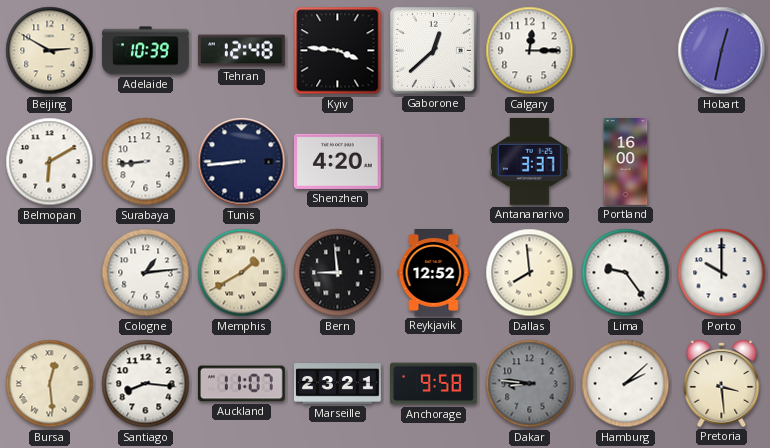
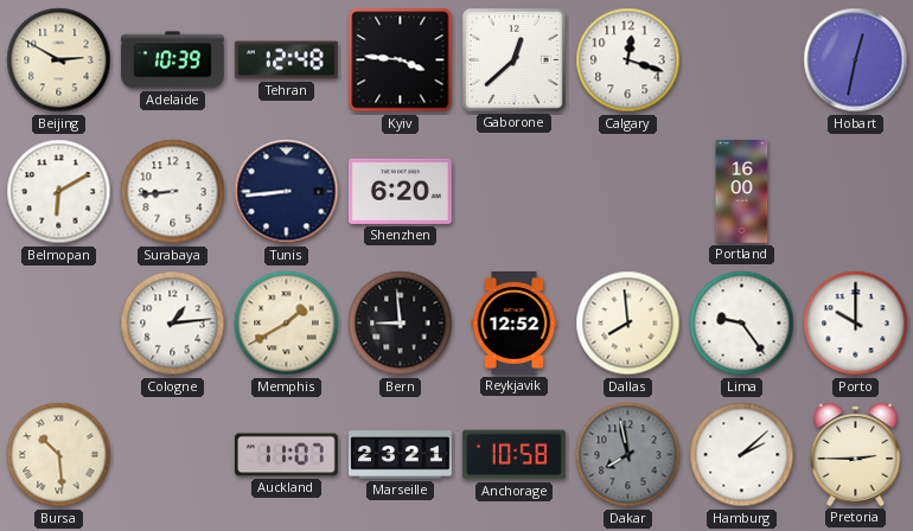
Calgary: 12:15 -> 12:18 (628, 60)
Shenzhen: 4:20 -> 6:20 (400, 191)
Antananarivo: 3:37 -> none (529, 161)
Bursa: 12:29 -> 10:29 (59, 455)
Santiago: 8:16 -> none (146, 384)
Anchorage: 9:58 -> 10:58 (515, 455)
Dakar: 8:46 -> 7:58 (628, 455)
Pretoria: 3:29 -> 2:45 (856, 454)
